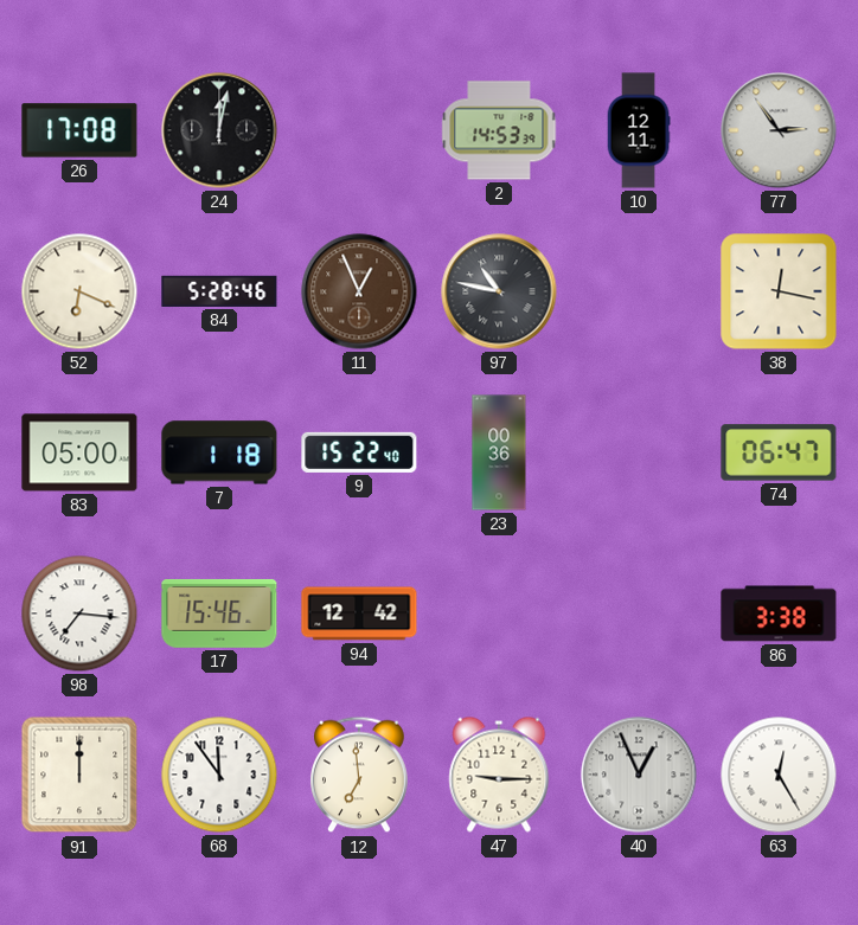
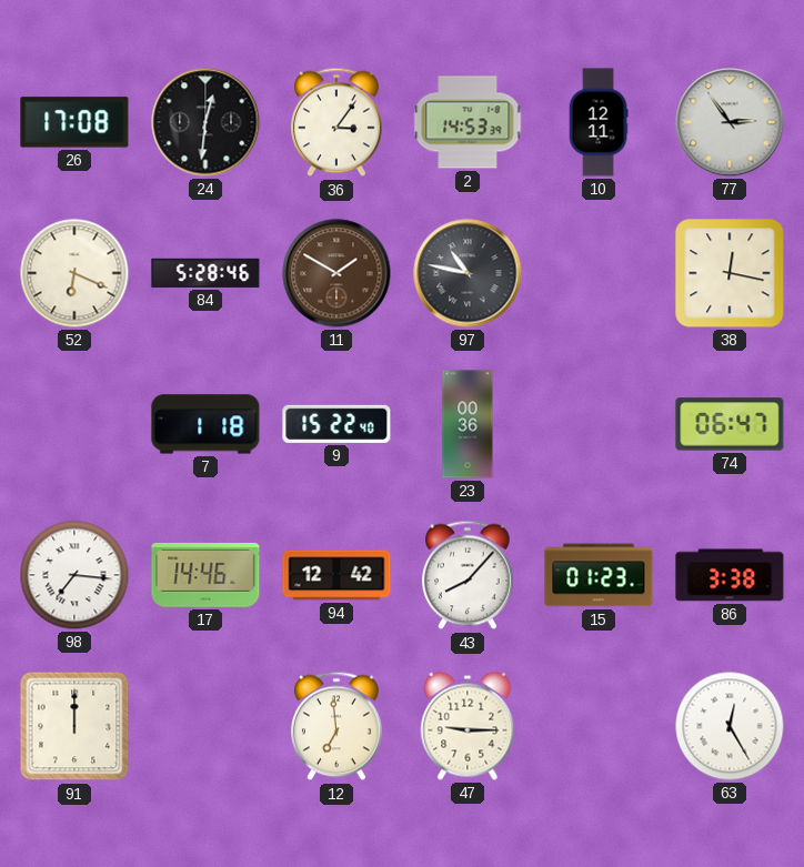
24: 12:02 -> 12:31 (205, 122)
36: none -> 3:06 (338, 122)
11: 12:56 -> 1:50 (336, 273)
83: 05:00 -> none (79, 452)
17: 15:46 -> 14:46 (205, 575)
43: none -> 8:07 (469, 575)
15: none -> 01:23 (599, 575)
68: 11:54 -> none (219, 775)
40: 12:56 -> none (639, 775)
